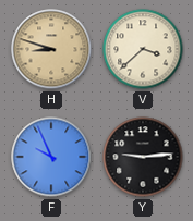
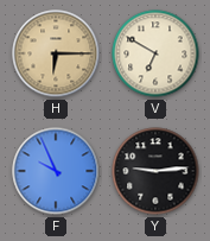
H: 8:48 -> 6:15 (56, 53)
V: 3:38 -> 6:50 (155, 53)
